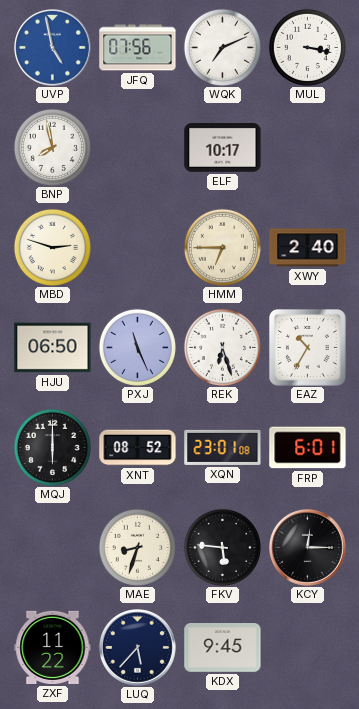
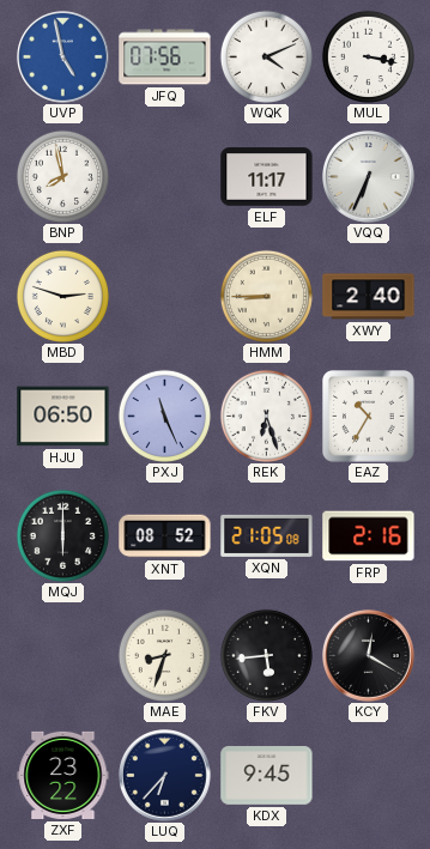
WQK: 7:11 -> 4:11 (266, 56)
ELF: 10:17 -> 11:17 (267, 177)
VQQ: none -> 6:34 (369, 177)
HMM: 6:45 -> 8:45 (266, 296)
XQN: 23:01 -> 21:05 (267, 535)
FRP: 6:01 -> 2:16 (369, 536)
FKV: 5:46 -> 5:44 (266, 655)
KCY: 12:15 -> 12:20 (369, 656)
ZXF: 11:22 -> 23:22 (63, 775)
LUQ: 5:37 -> 6:37 (165, 776)
